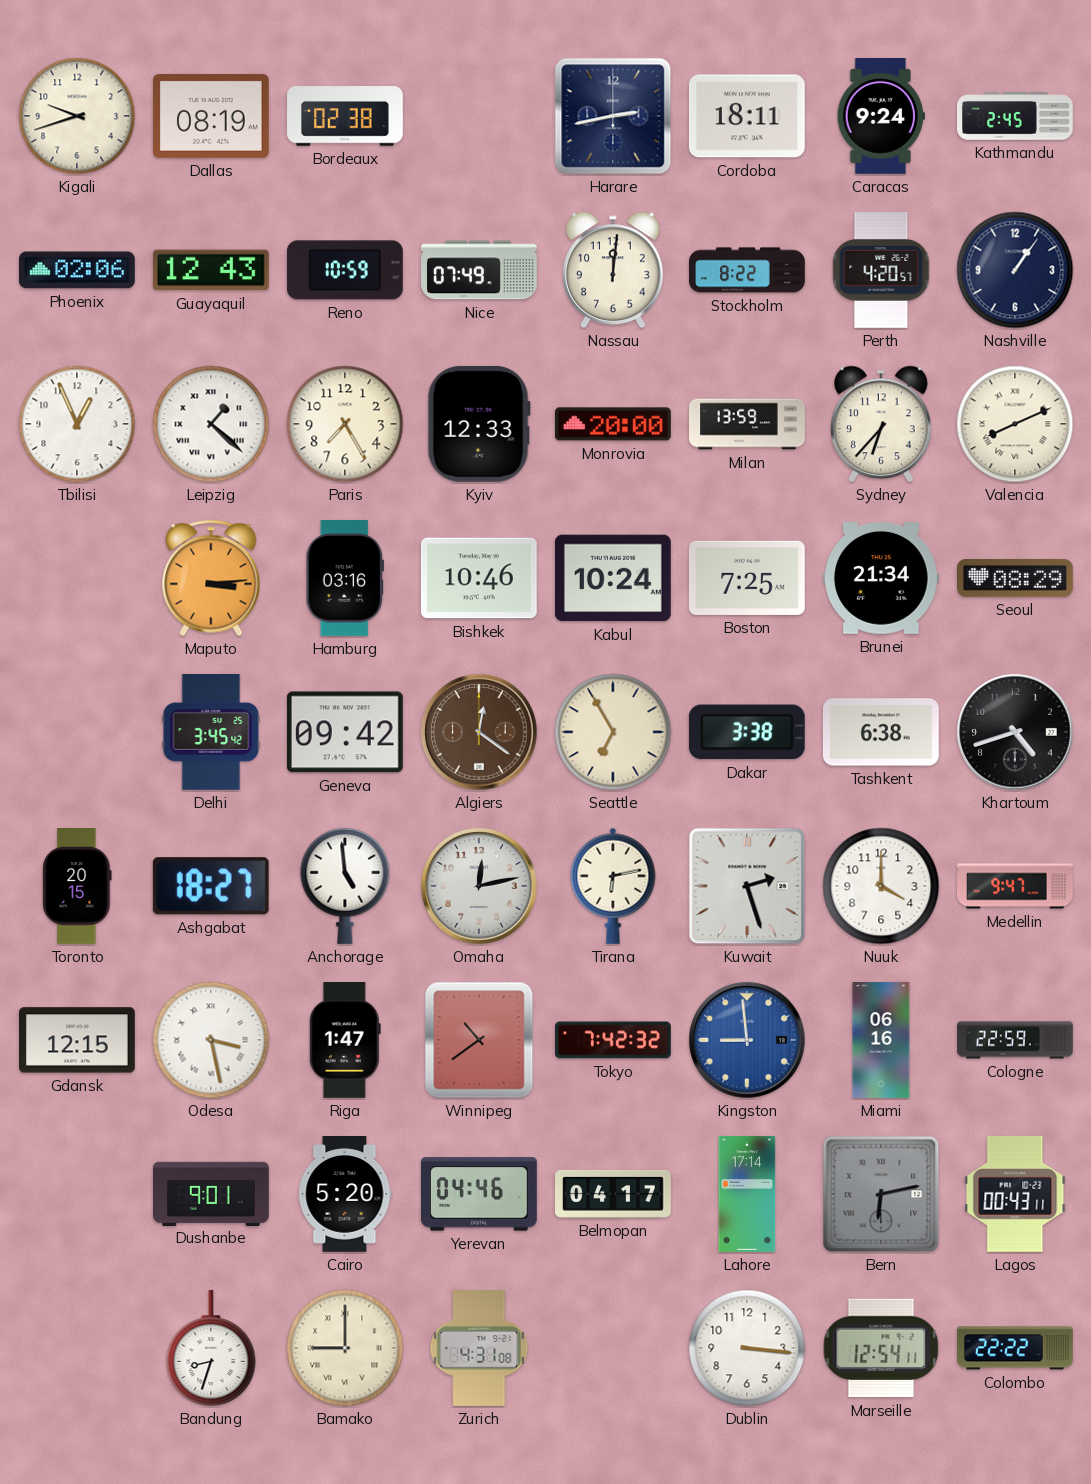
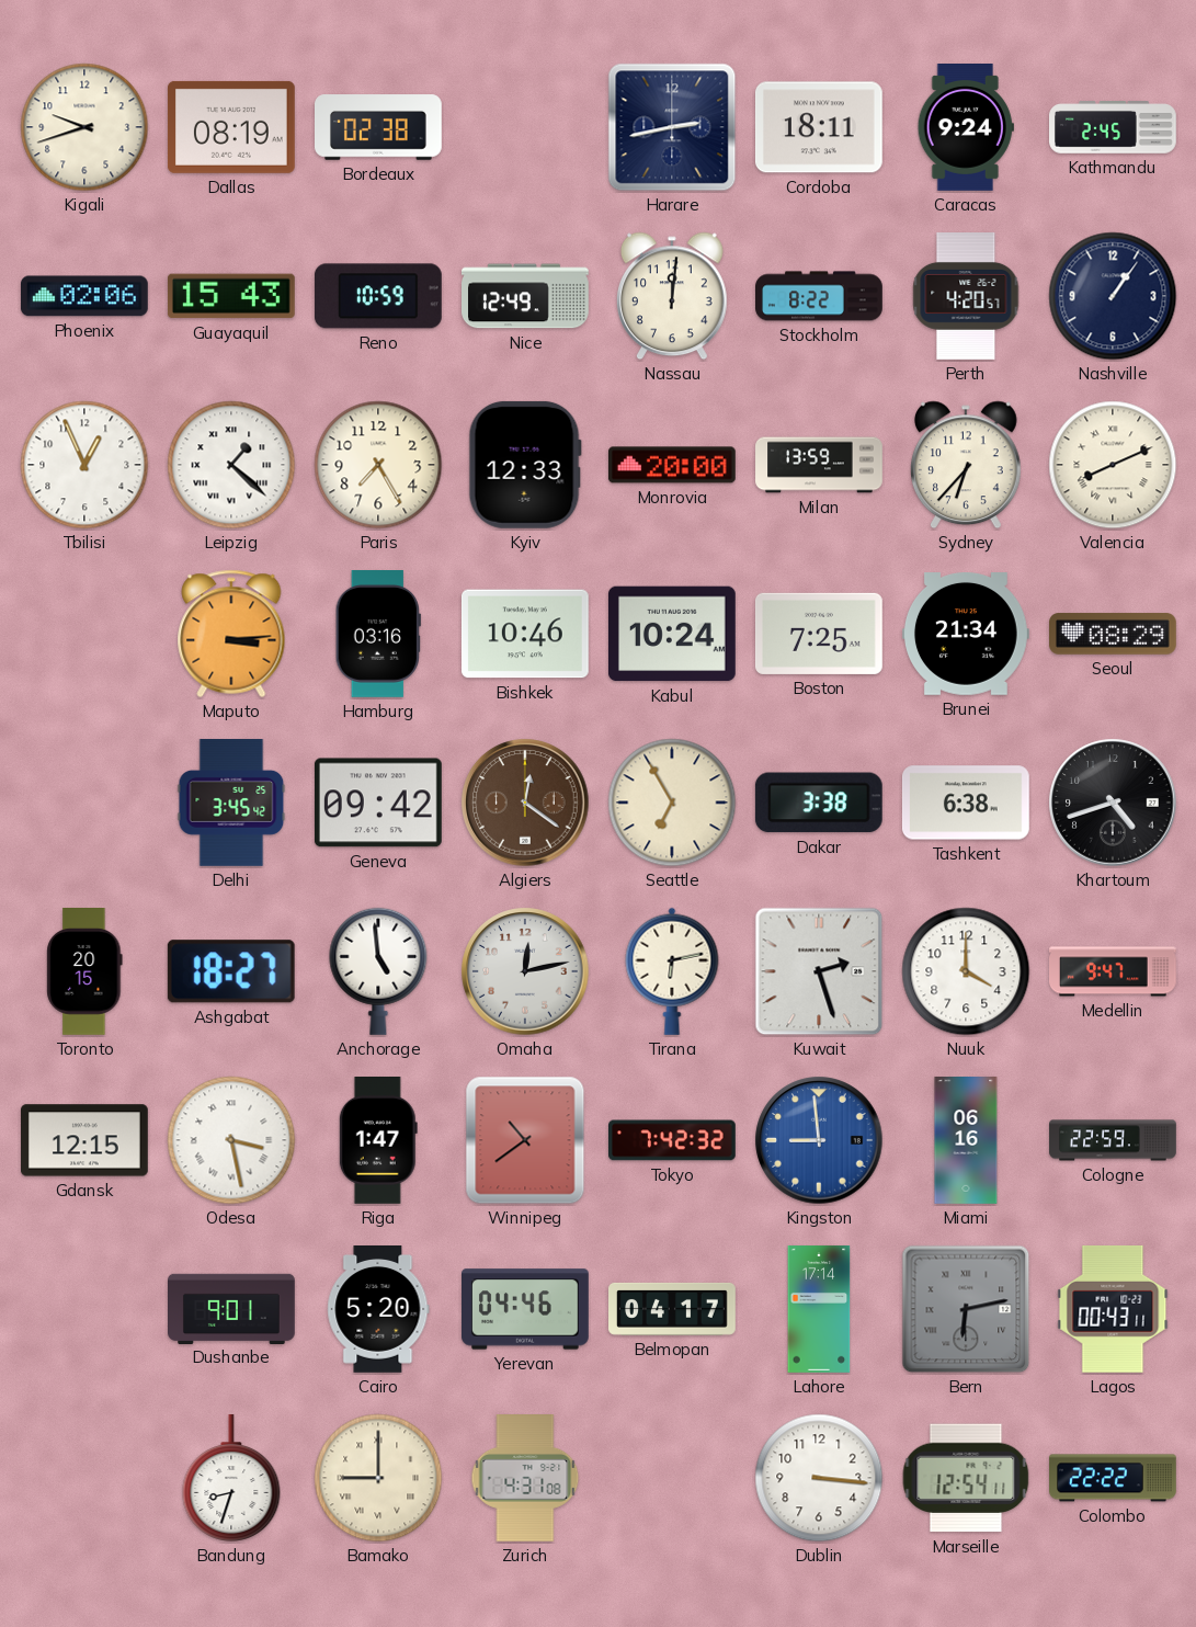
Guayaquil: 12:43 -> 15:43 (231, 296)
Nice: 07:49 -> 12:49 (526, 296)
